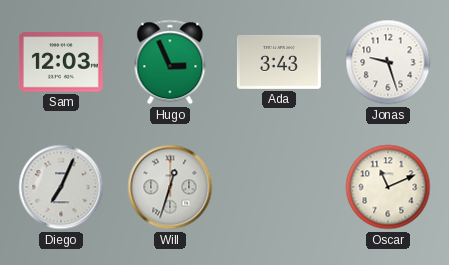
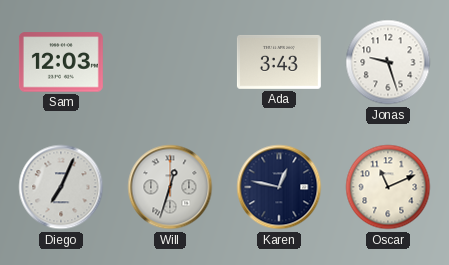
Hugo: 2:56 -> none (170, 62)
Karen: none -> 12:47 (279, 187)
